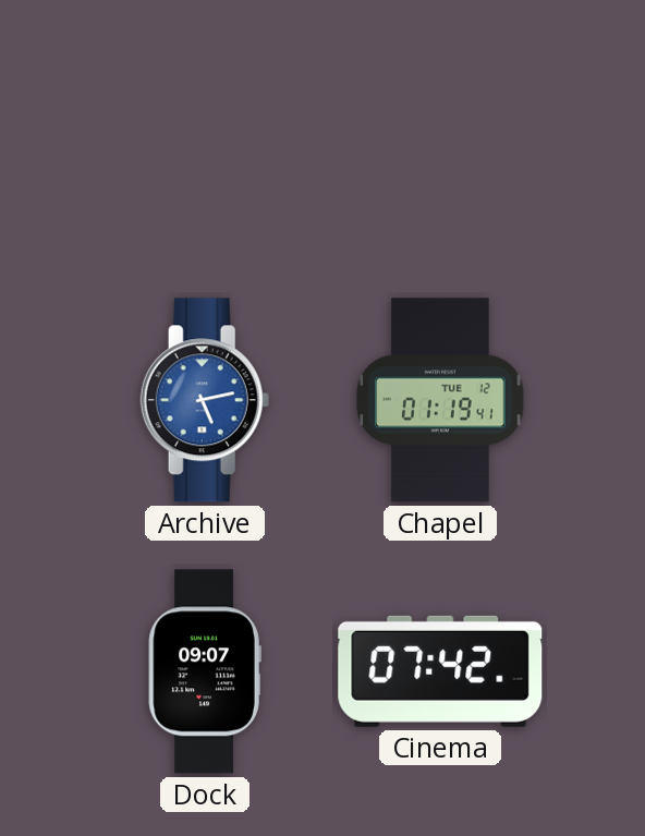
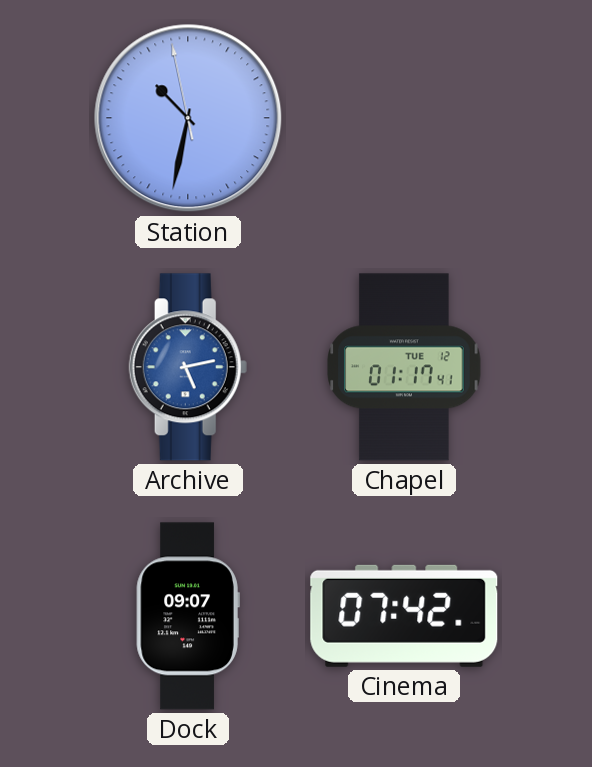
Station: none -> 10:31 (188, 118)
Chapel: 01:19 -> 01:17 (404, 367)
